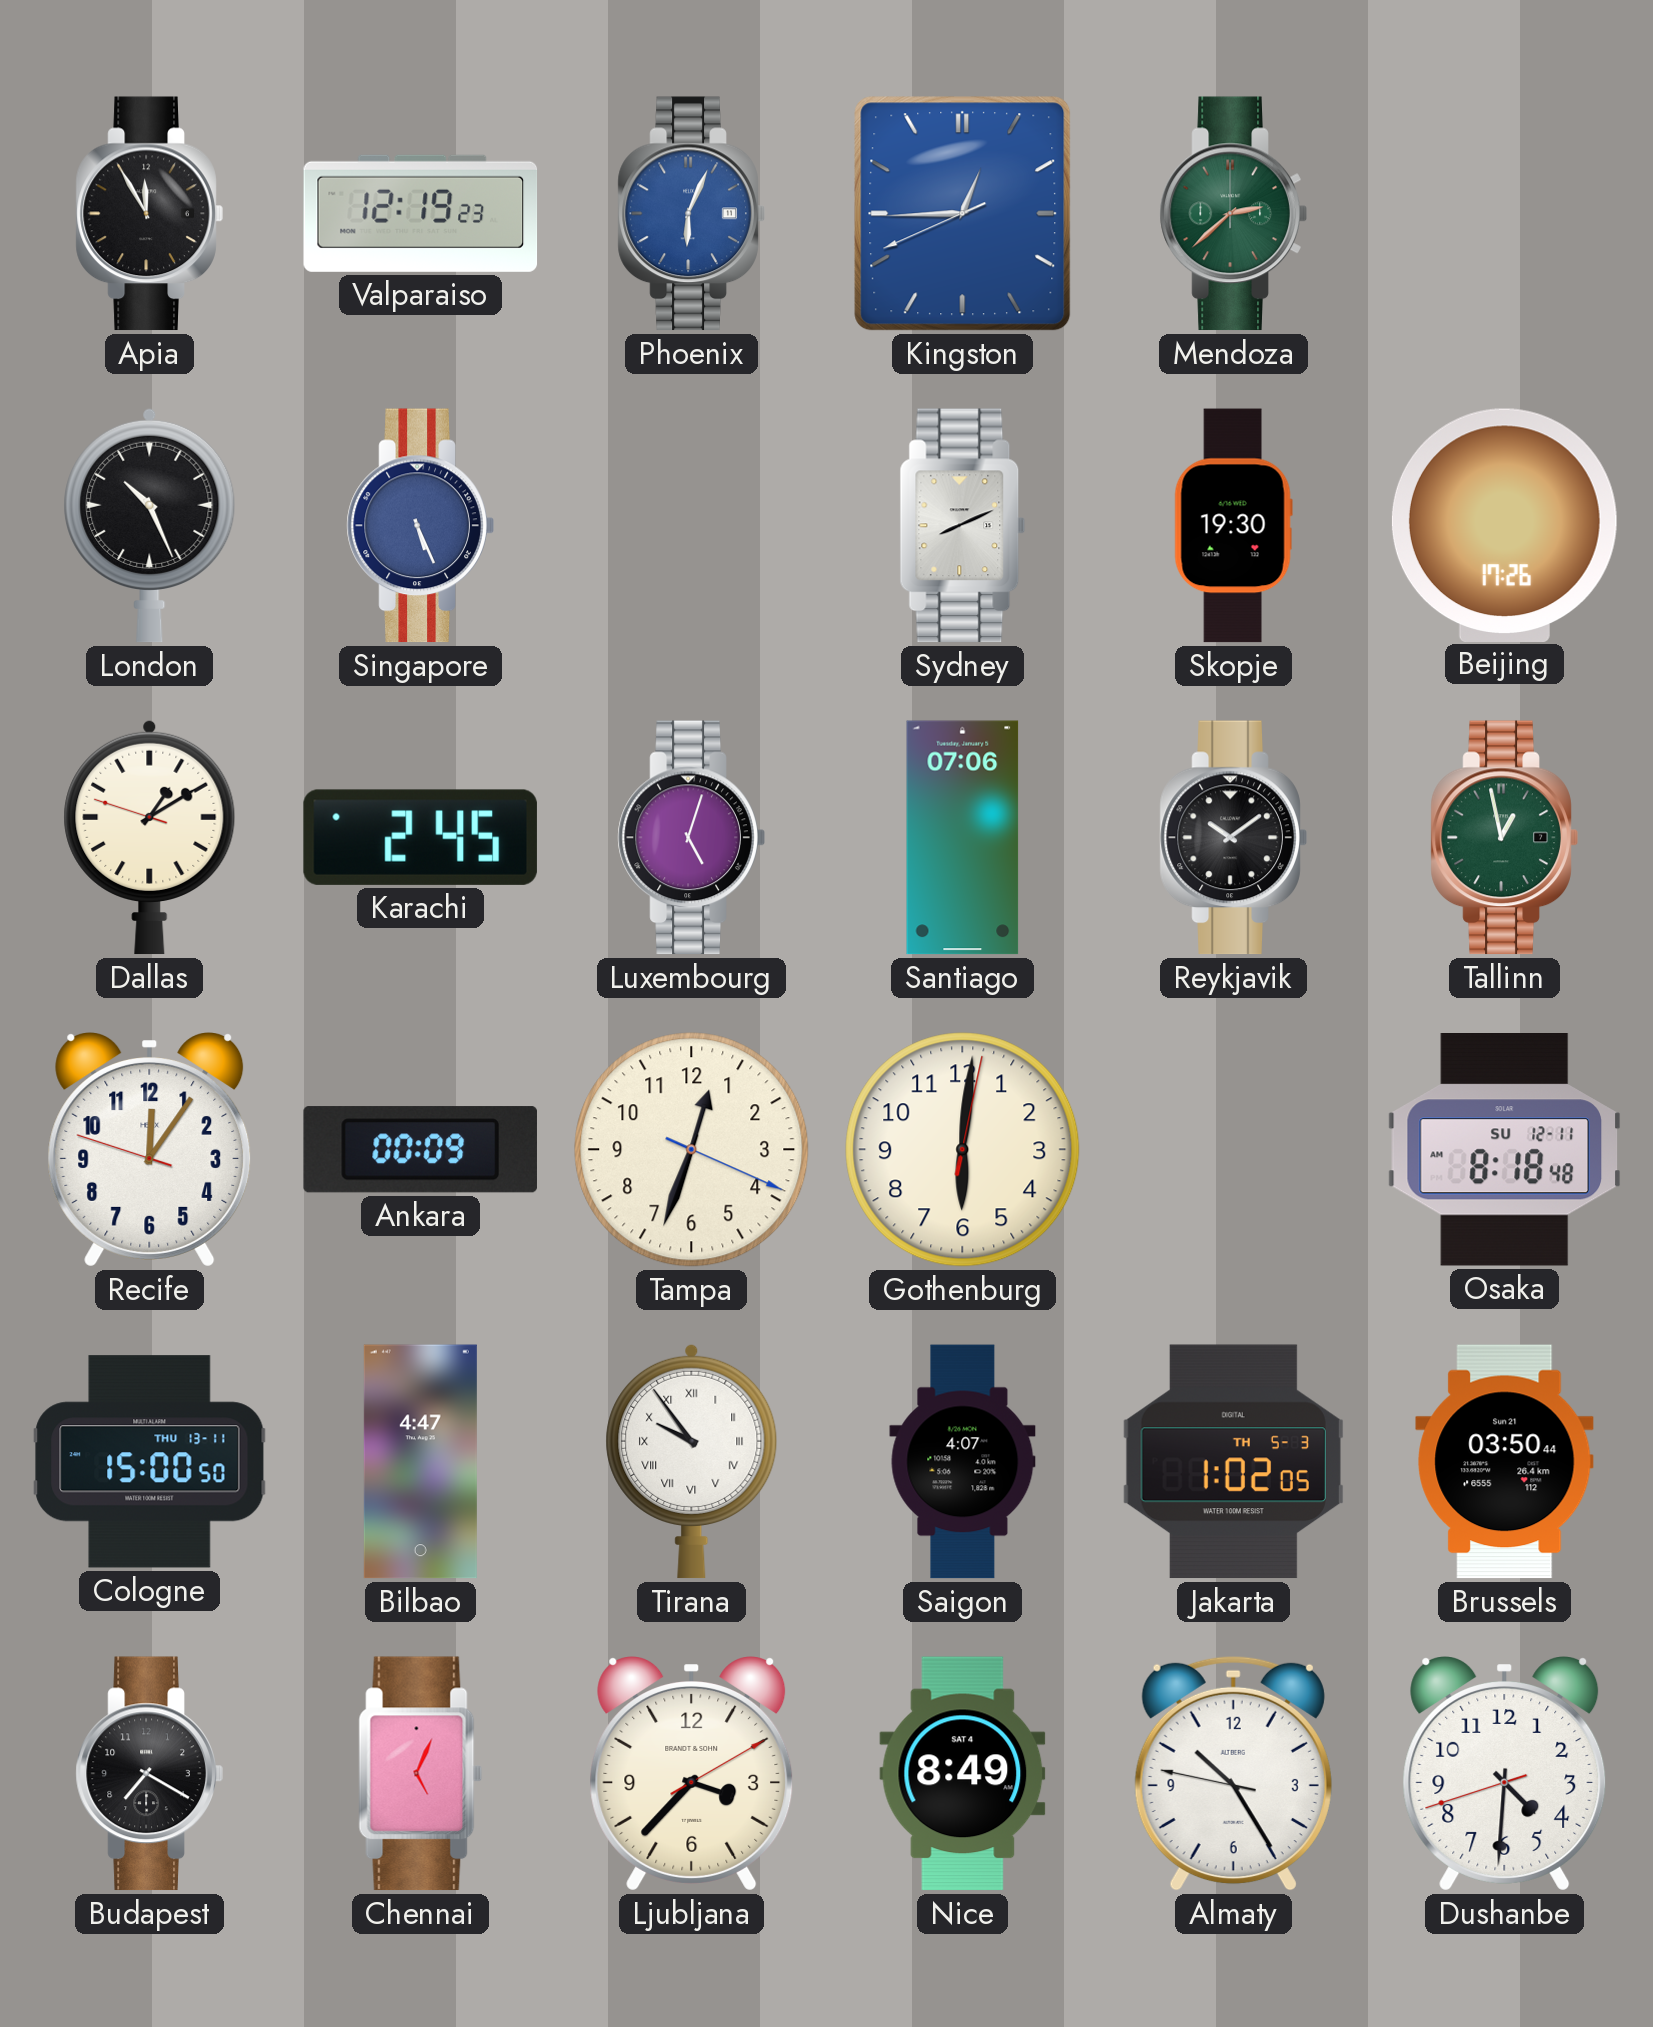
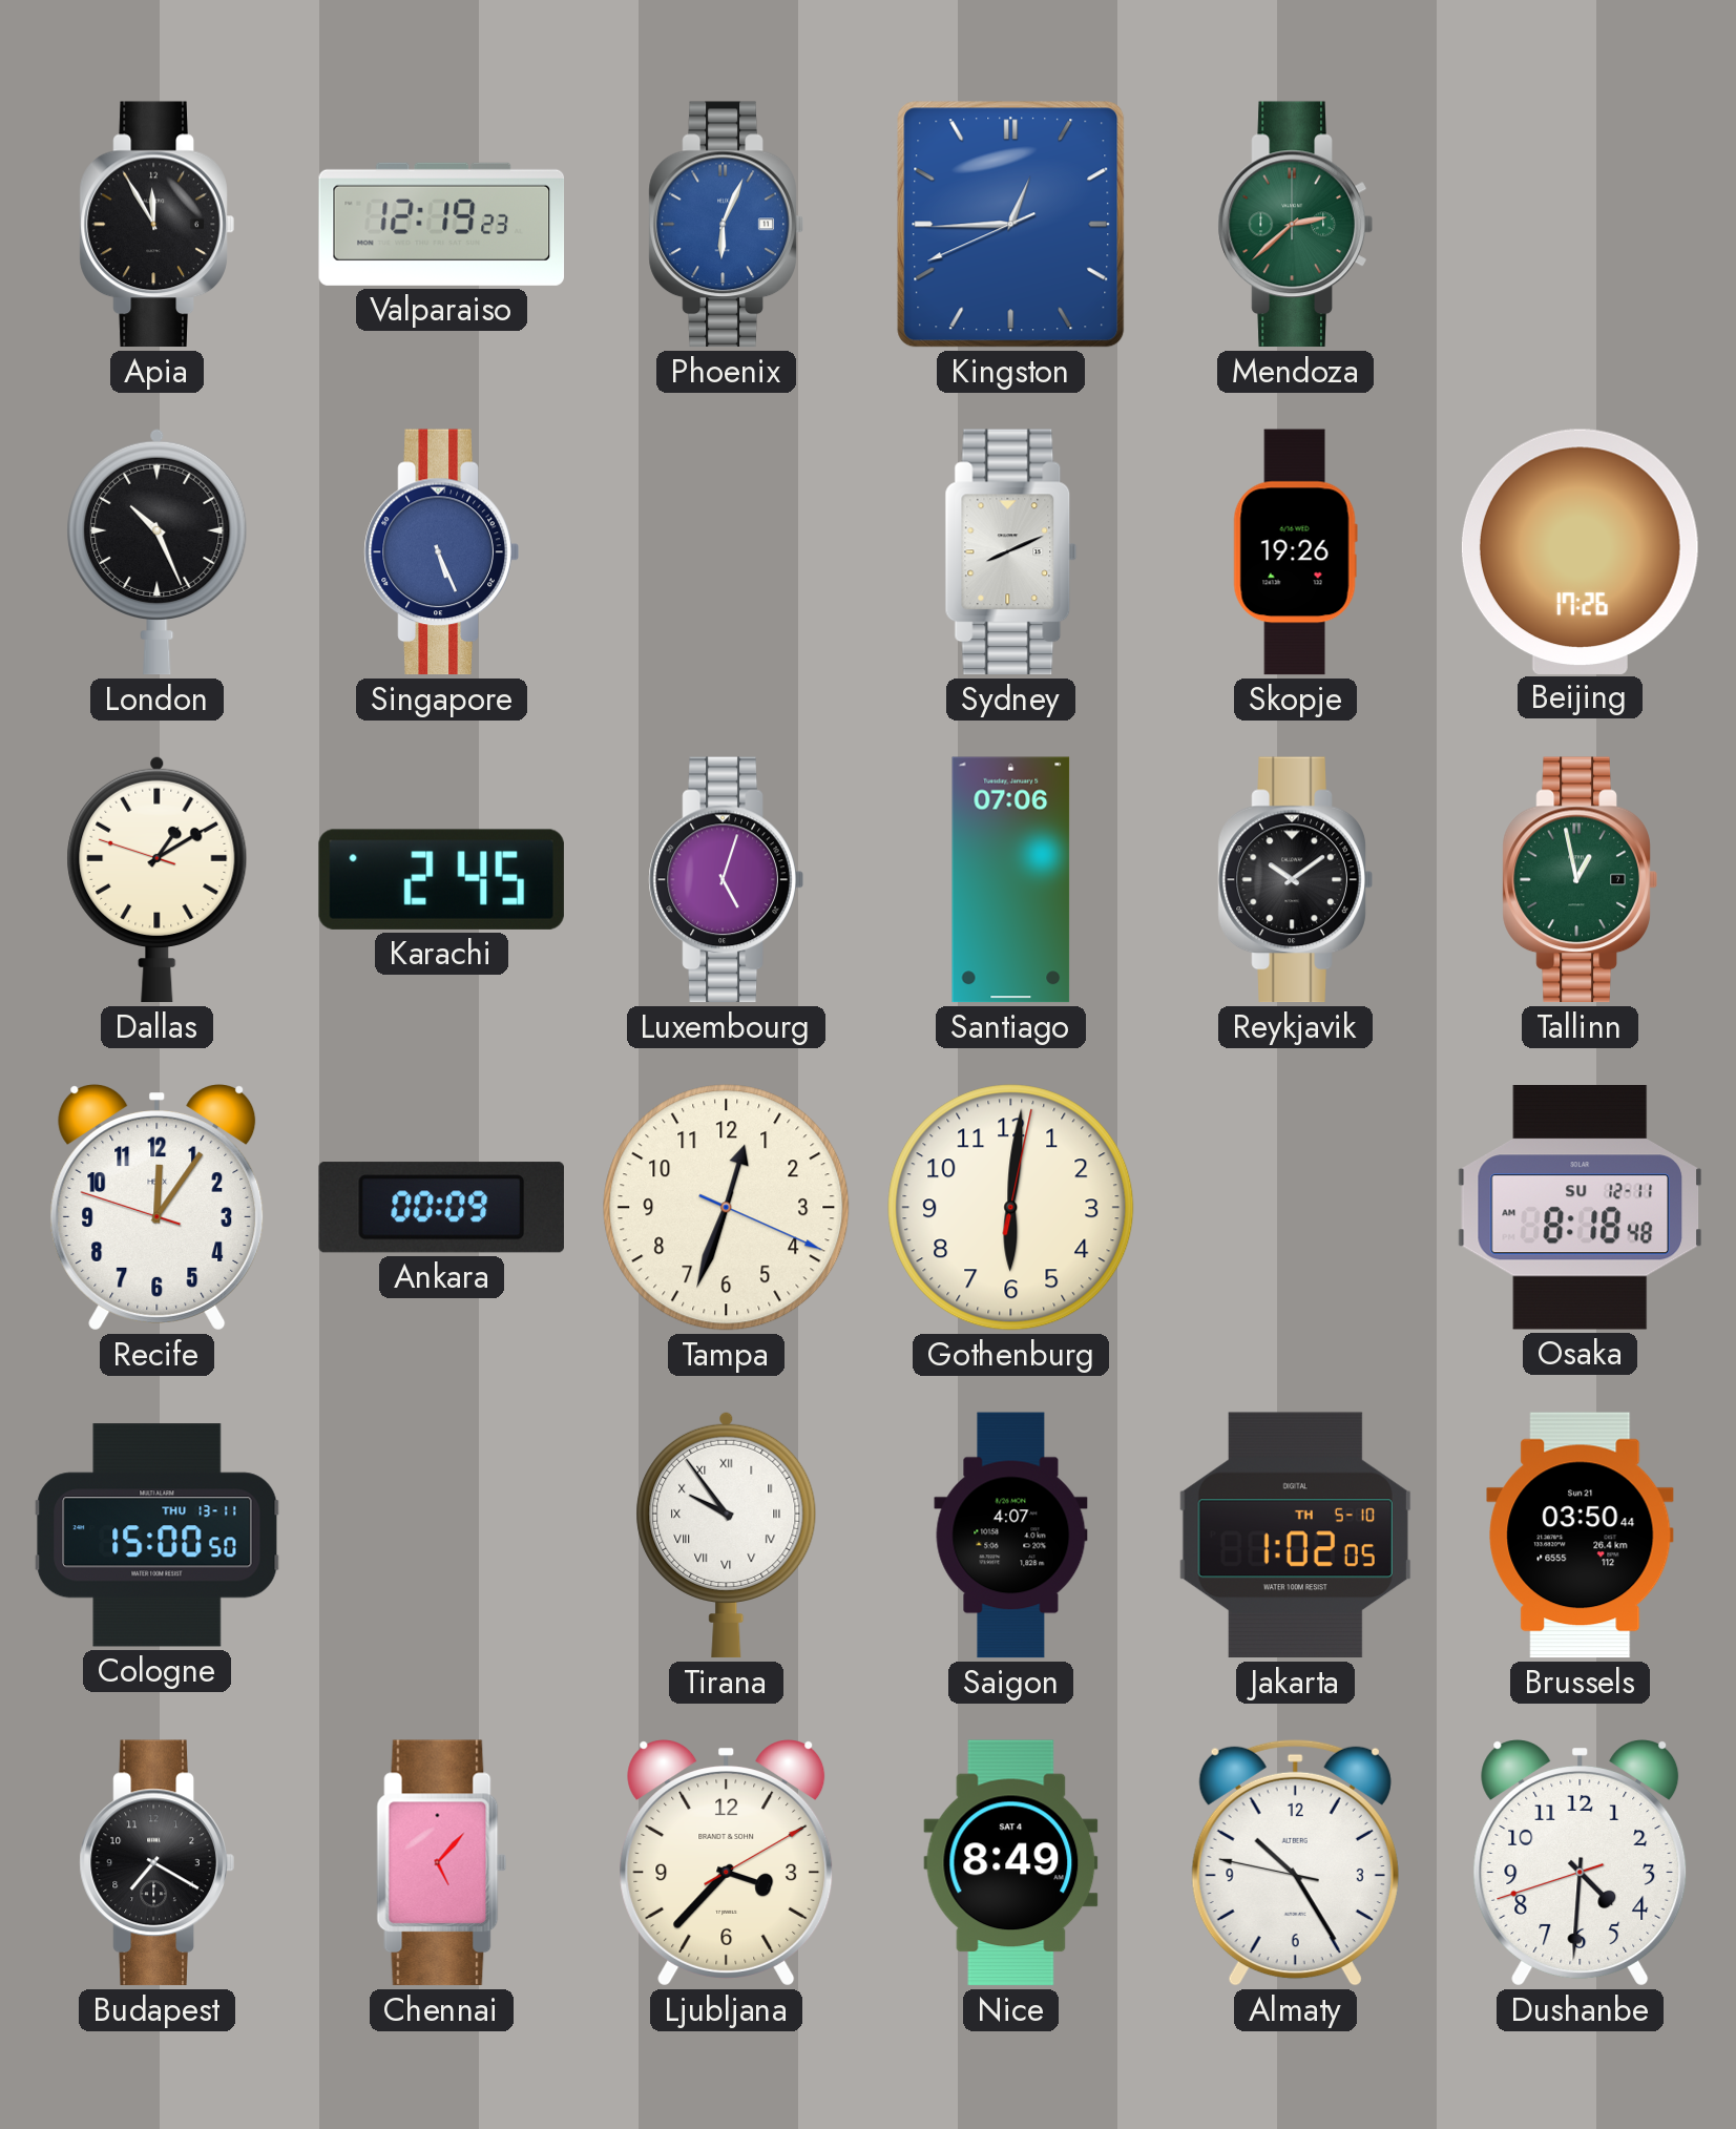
Skopje: 19:30 -> 19:26 (1295, 552)
Bilbao: 4:47 -> none (420, 1462)
Jakarta date: TH 5-3 -> TH 5-10 (1295, 1536)
Chennai: 5:04 -> 5:07 (442, 1863)
